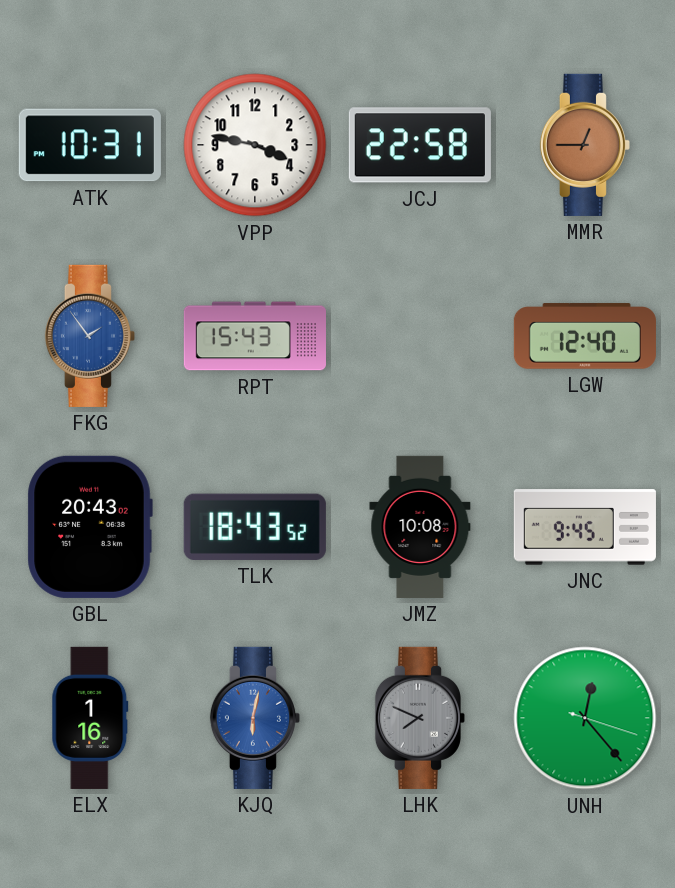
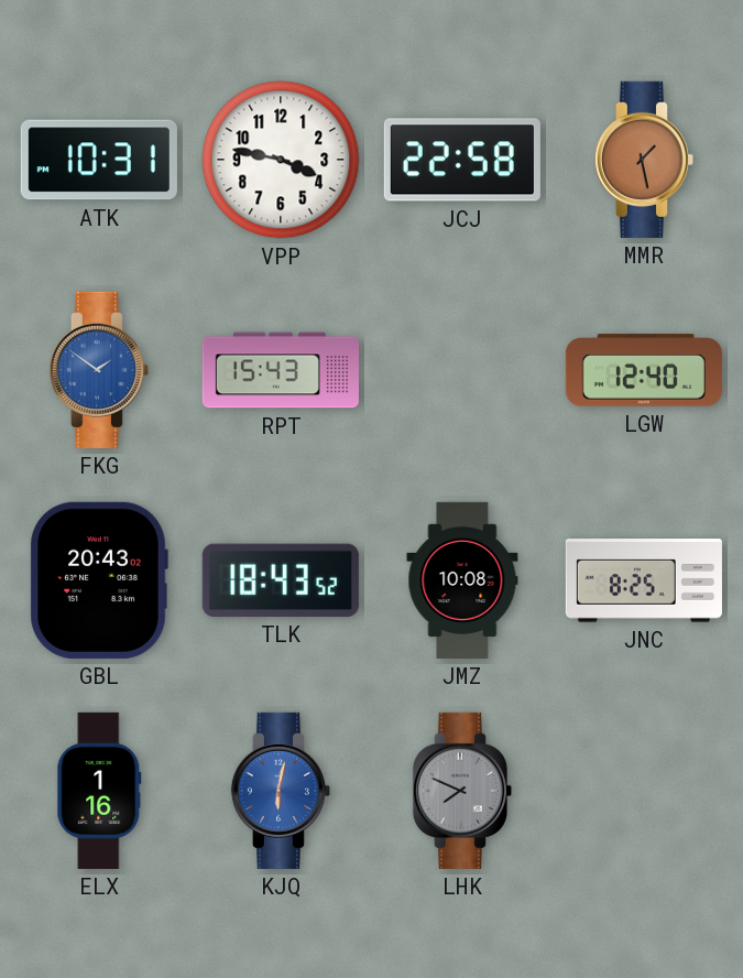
MMR: 12:45 -> 1:28 (644, 160)
FKG: 1:54 -> 1:51 (99, 370)
JNC: 9:45 -> 8:25 (644, 580)
UNH: 12:23 -> none (585, 718)
